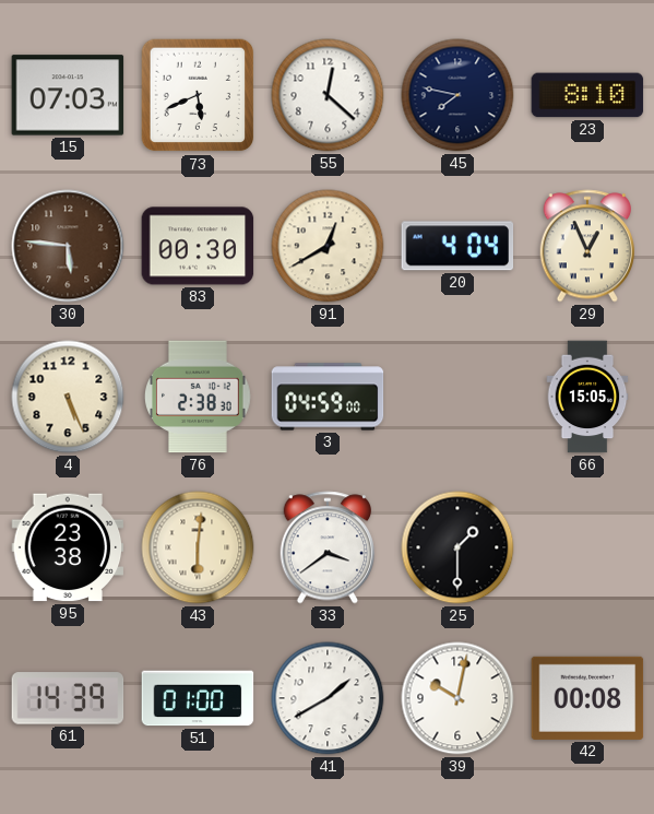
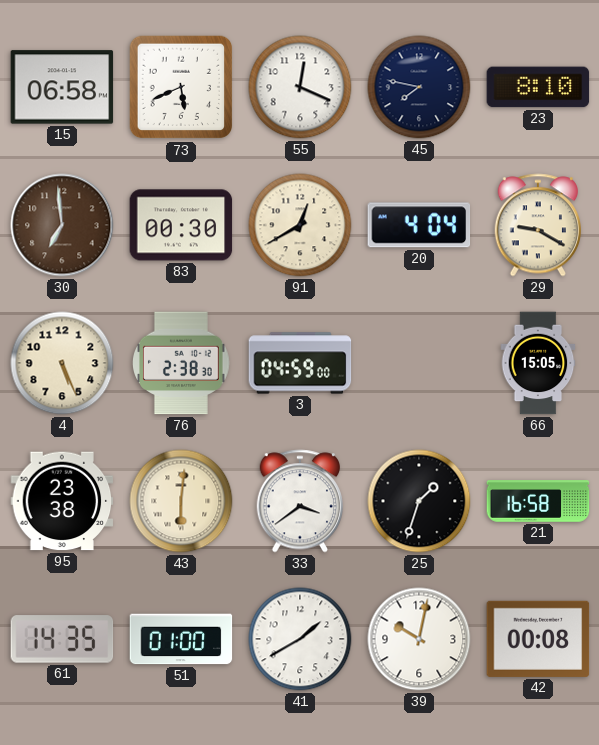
15: 07:03 -> 06:58 (62, 87)
55: 12:22 -> 12:19 (300, 87)
30: 5:46 -> 6:59 (62, 225)
29: 12:56 -> 9:20 (537, 225)
25: 1:30 -> 1:33 (419, 501)
21: none -> 16:58 (538, 501)
61: 14:39 -> 14:35 (62, 639)
